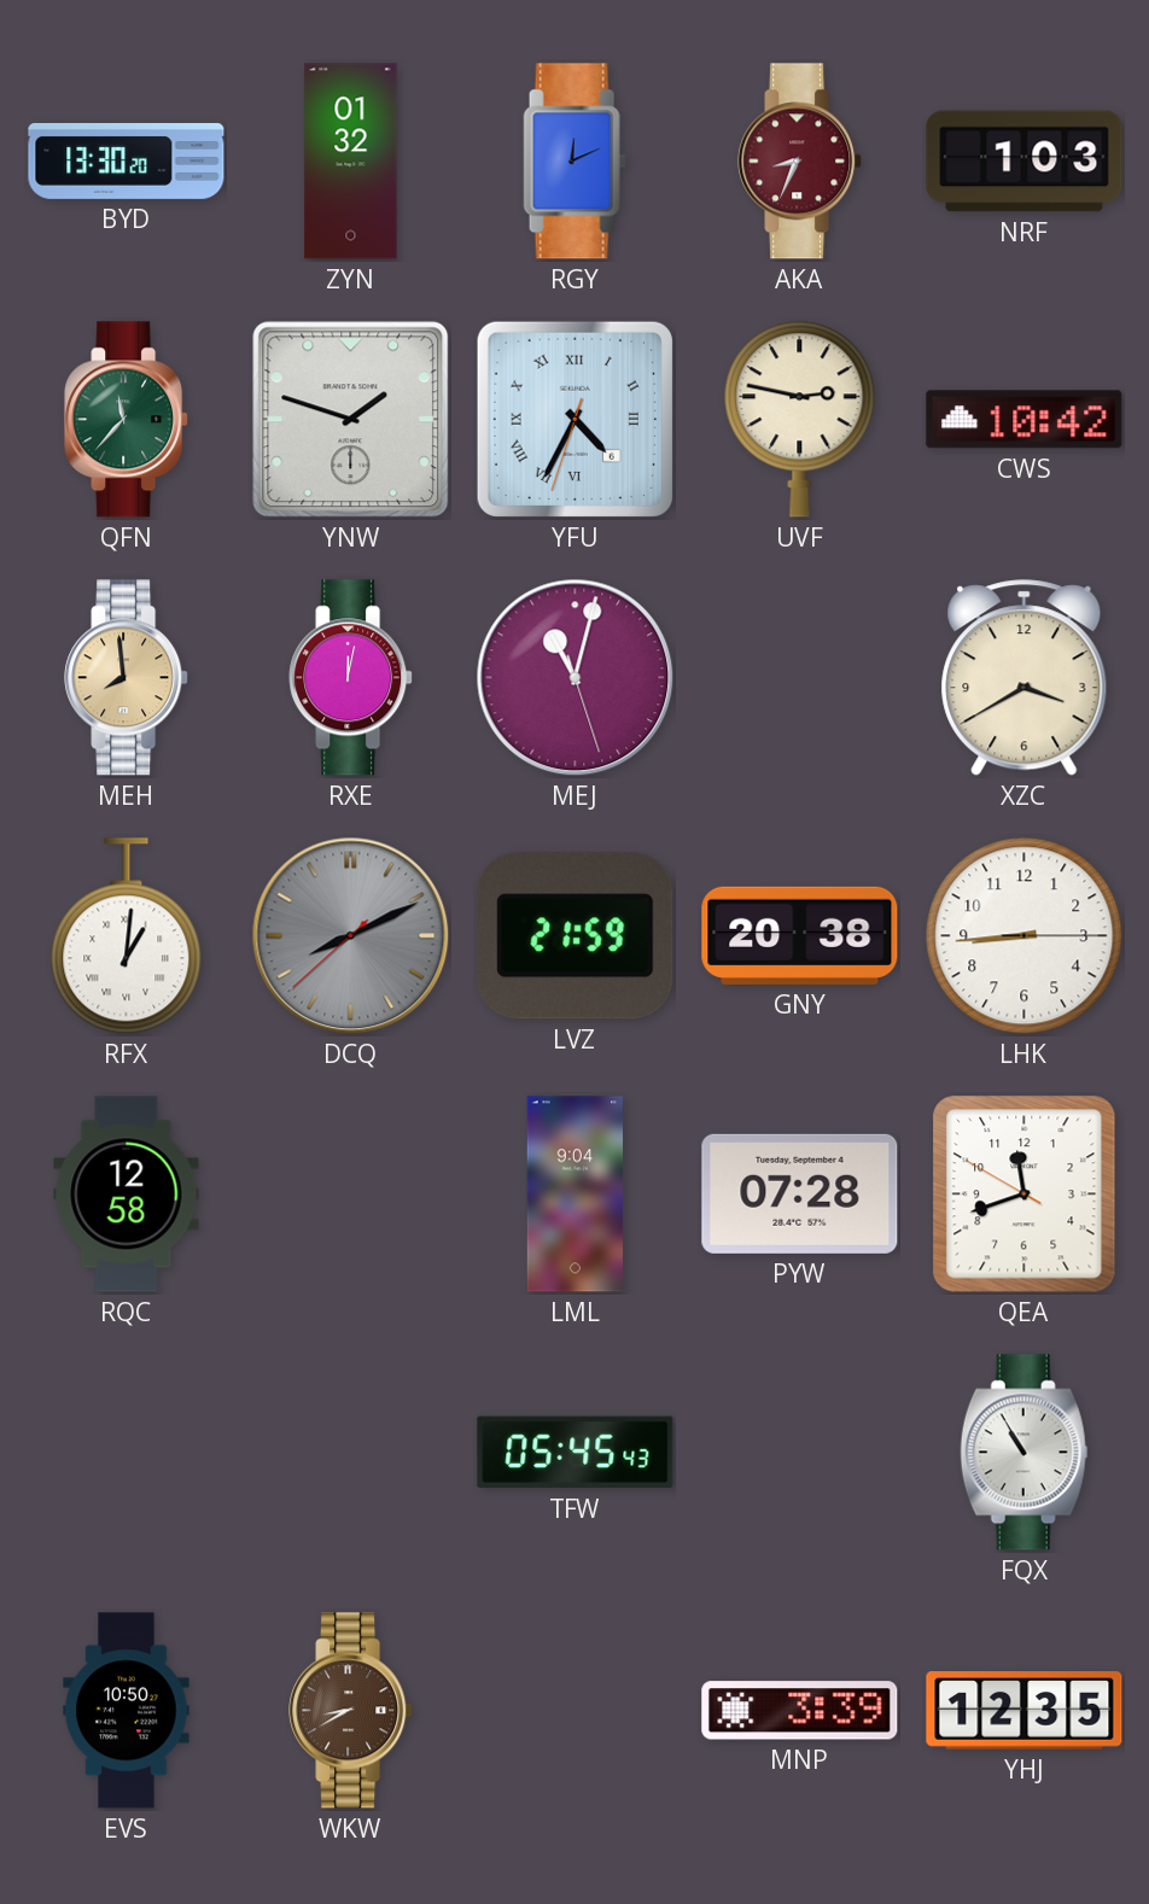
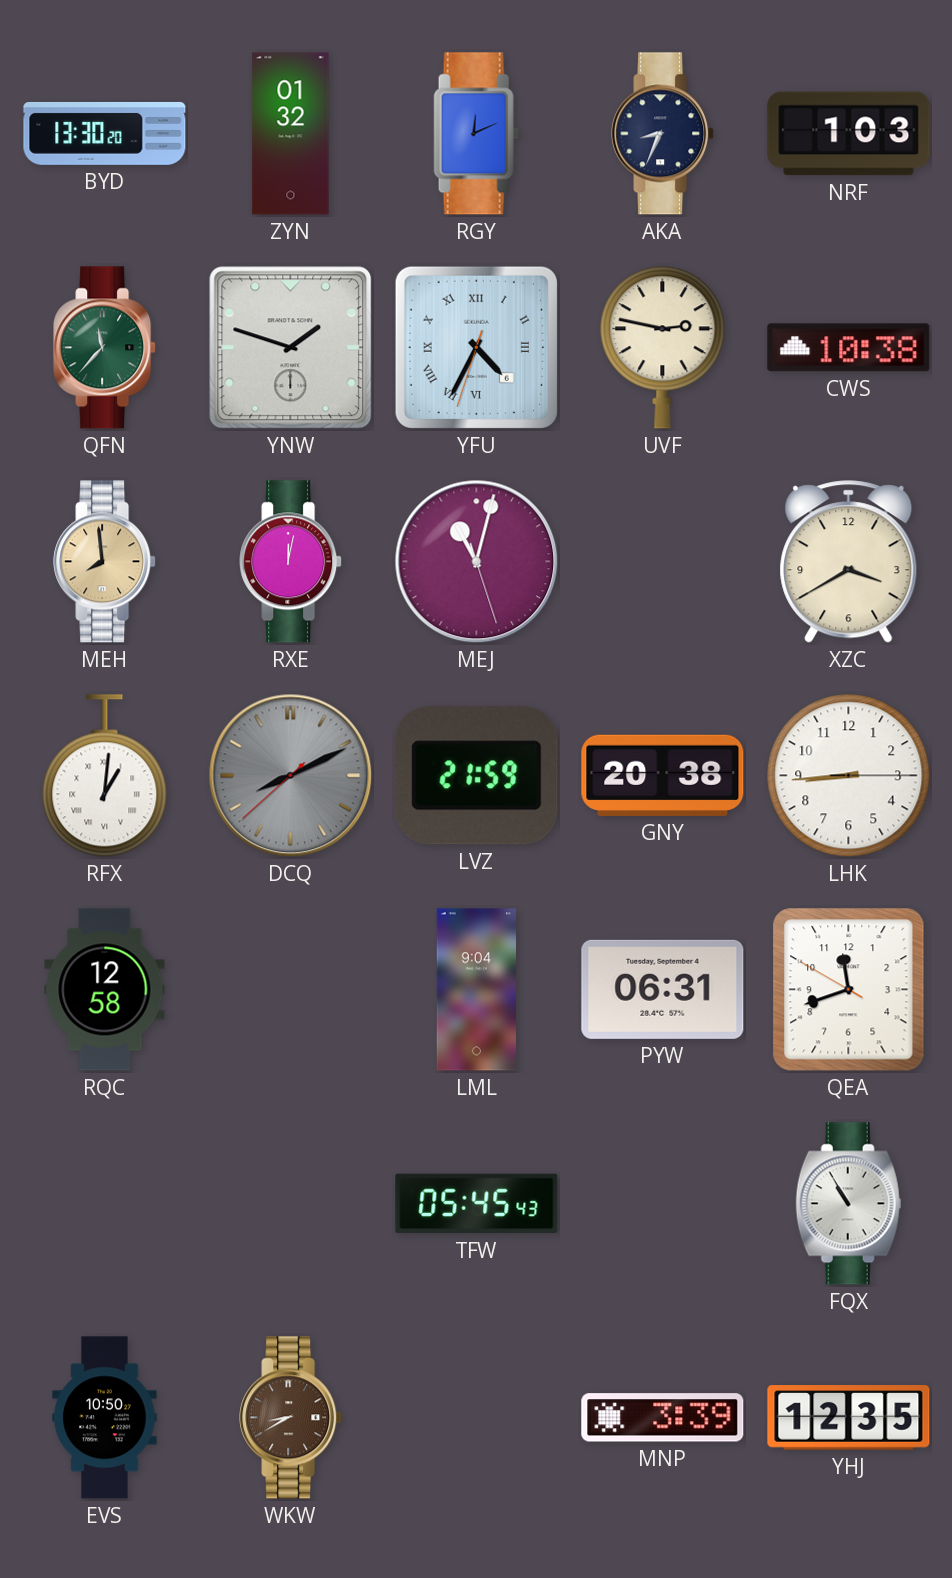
AKA dial: burgundy -> navy (663, 134)
CWS: 10:42 -> 10:38 (849, 348)
PYW: 07:28 -> 06:31 (663, 989)
